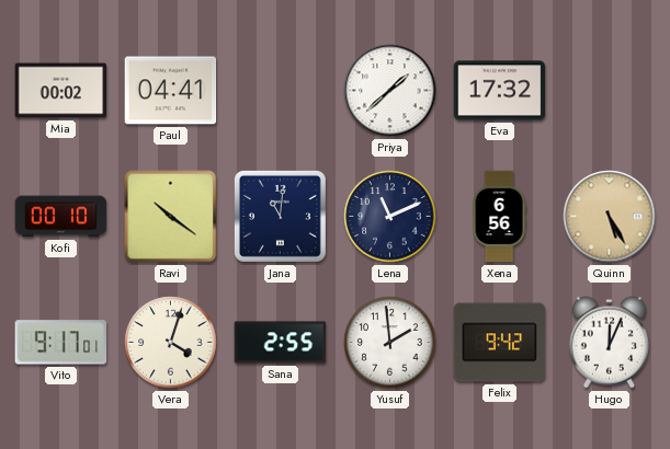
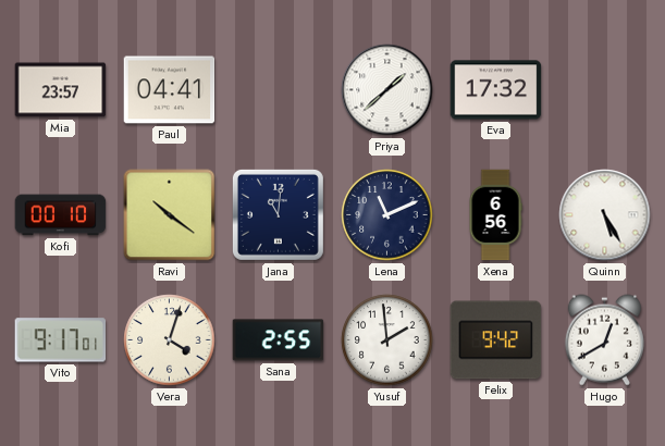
Mia: 00:02 -> 23:57 (61, 90)
Quinn dial: champagne -> white (605, 215)
Hugo: 12:04 -> 12:40 (604, 340)
